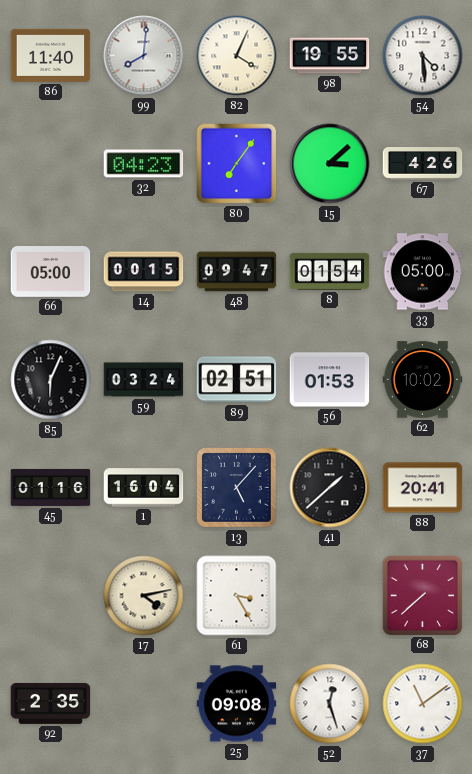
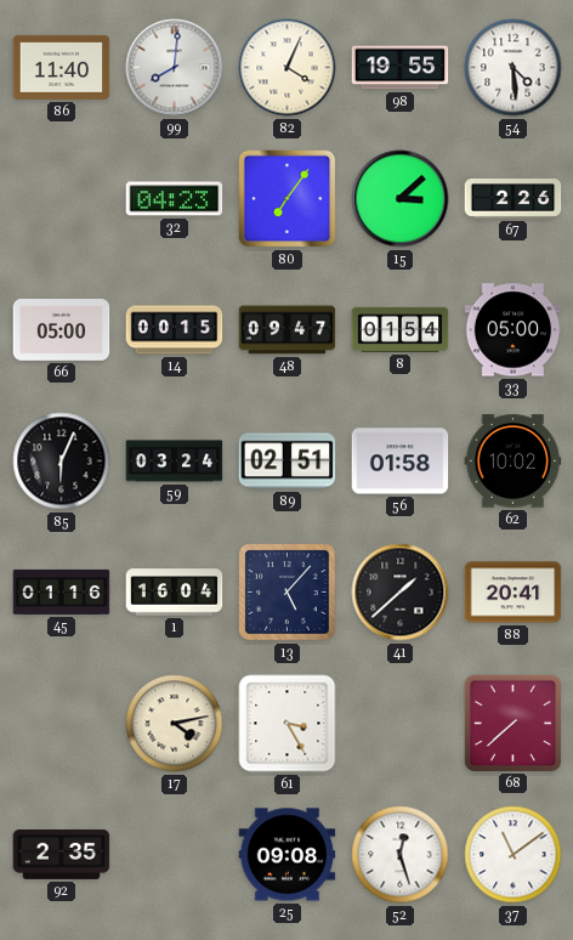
67: 4:26 -> 2:26 (514, 199)
56: 01:53 -> 01:58 (401, 461)
